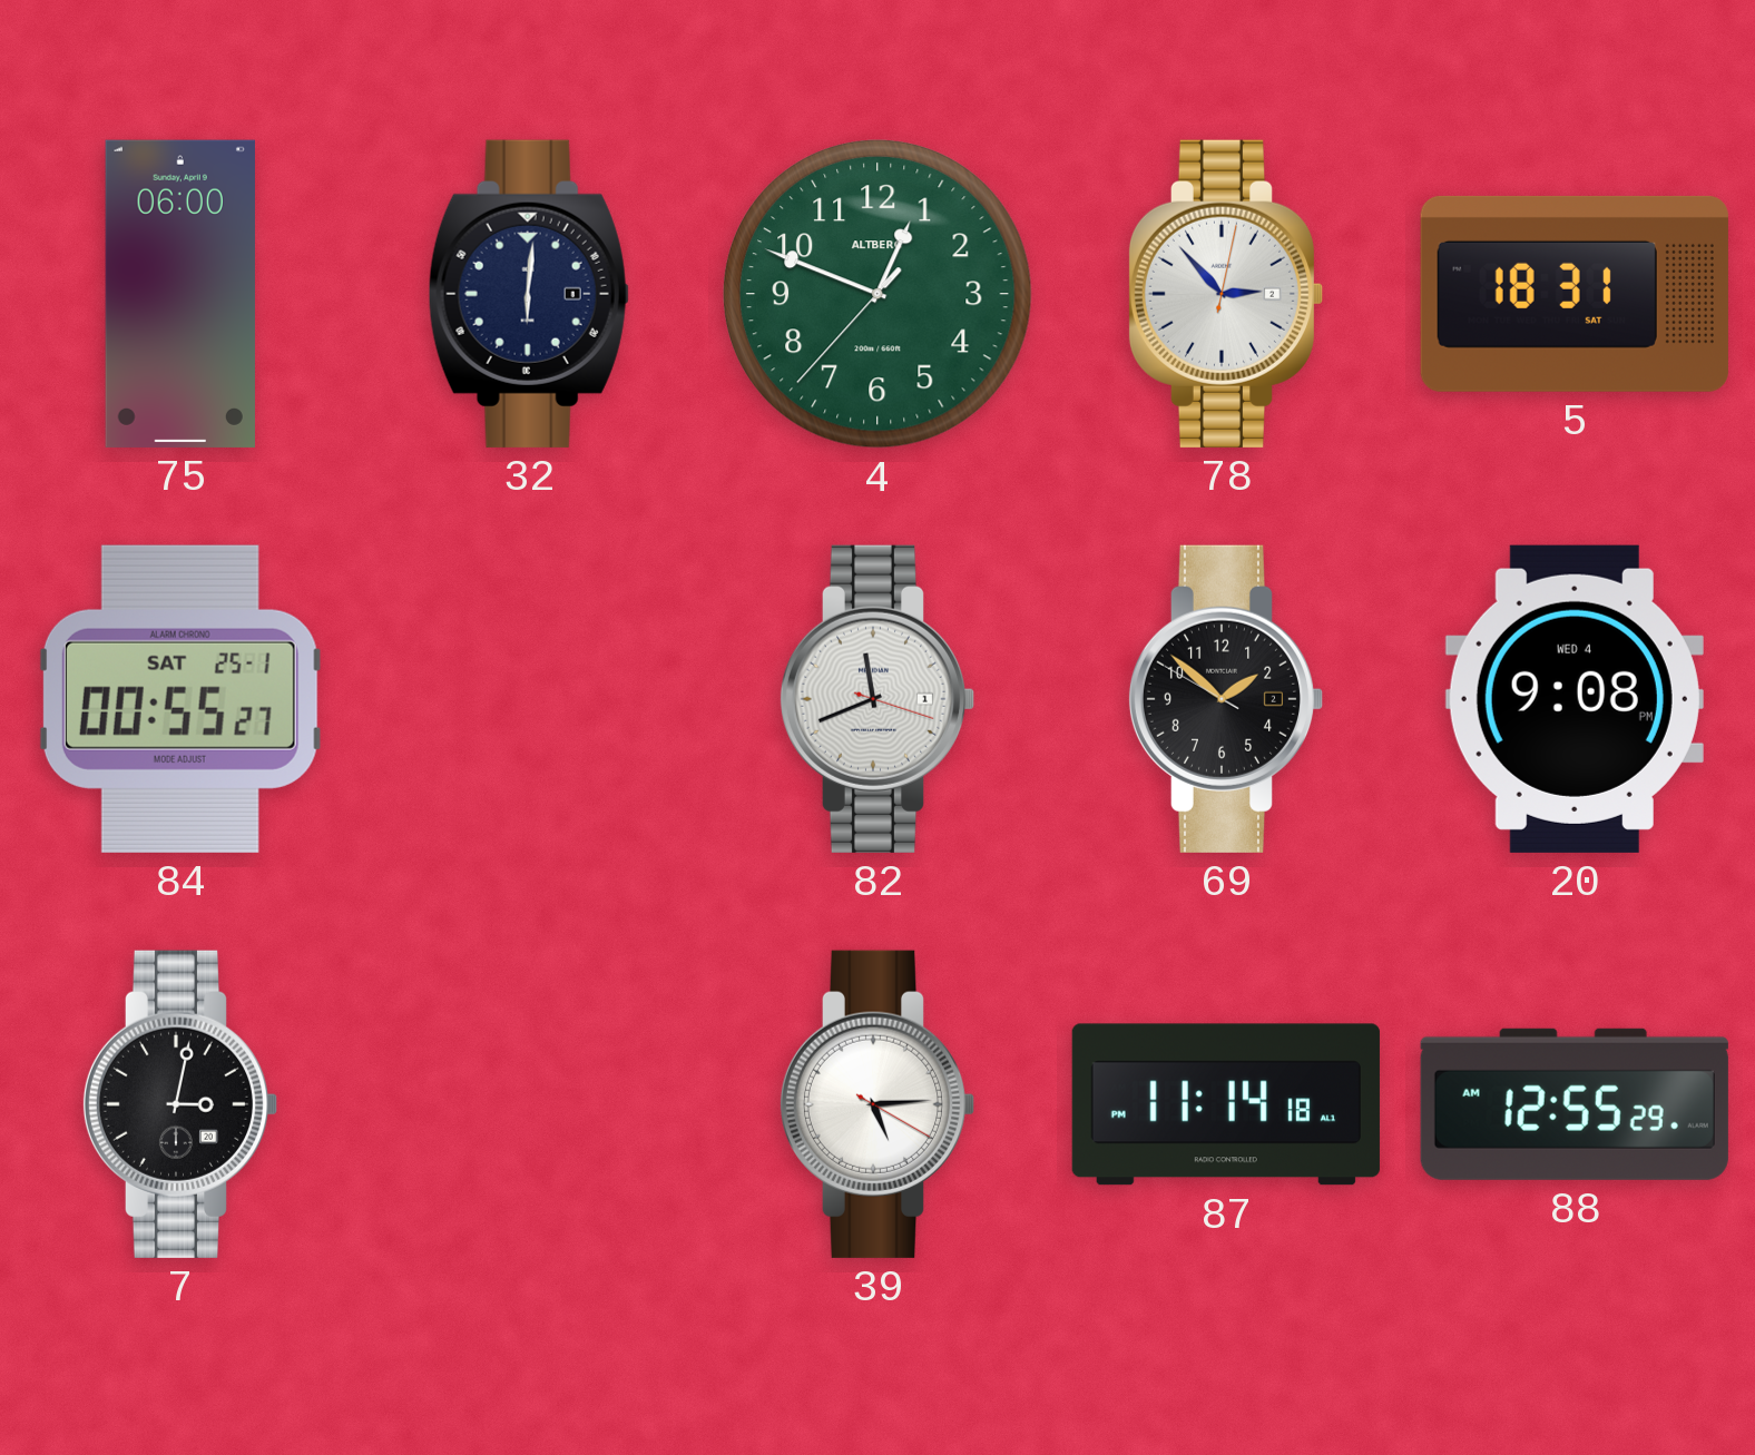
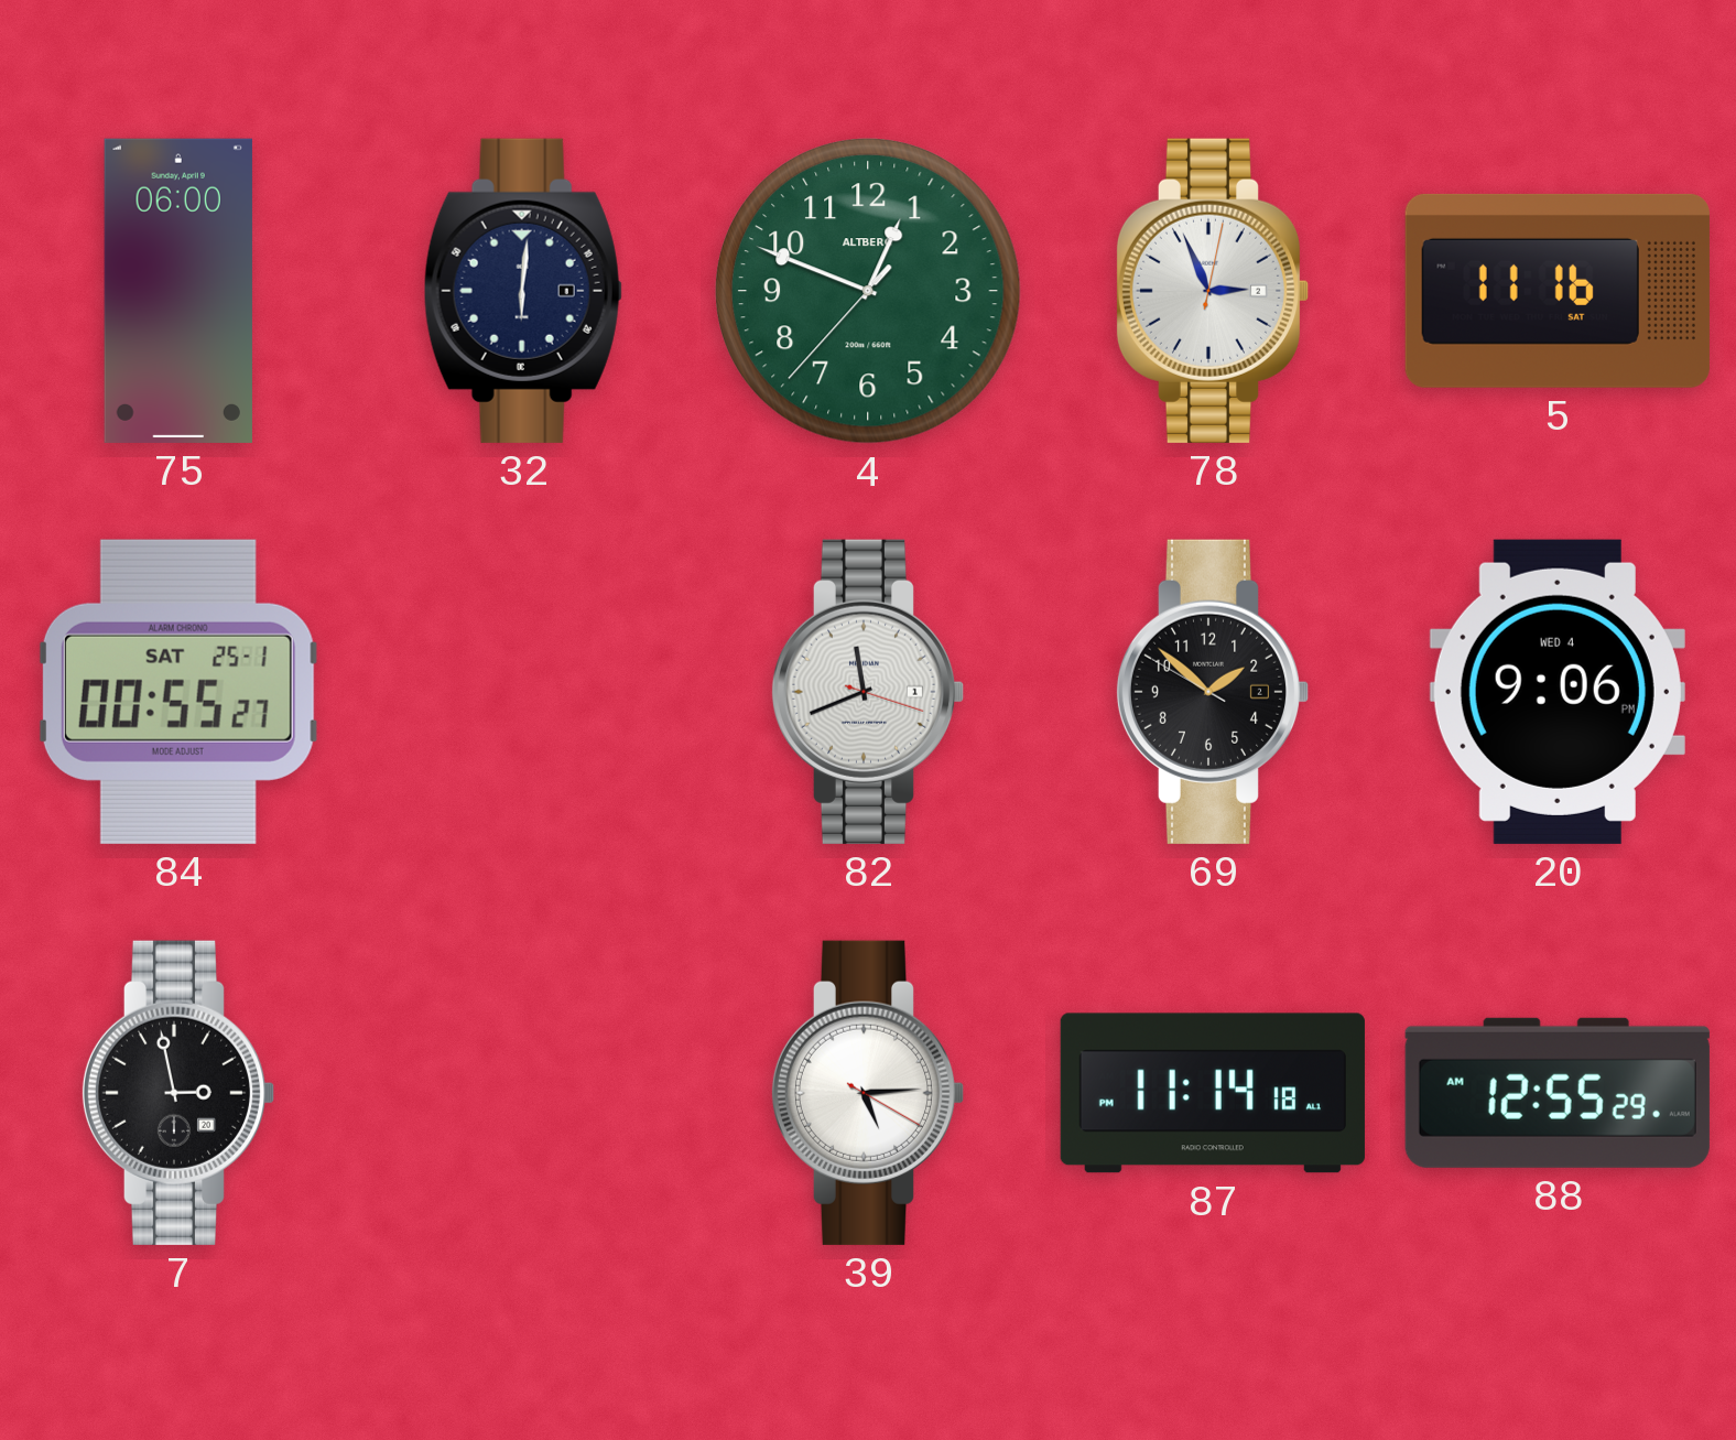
78: 2:53 -> 2:56 (1213, 291)
5: 18:31 -> 11:16 (1558, 291)
20: 9:08 -> 9:06 (1558, 692)
7: 3:02 -> 2:58 (178, 1093)
